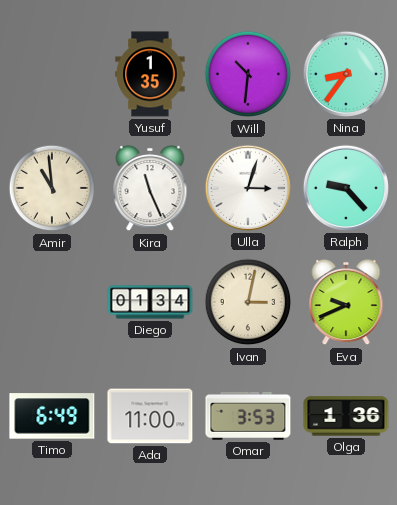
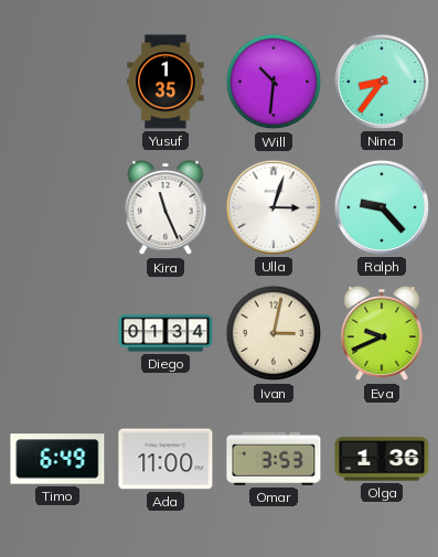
Amir: 10:59 -> none (52, 188)
